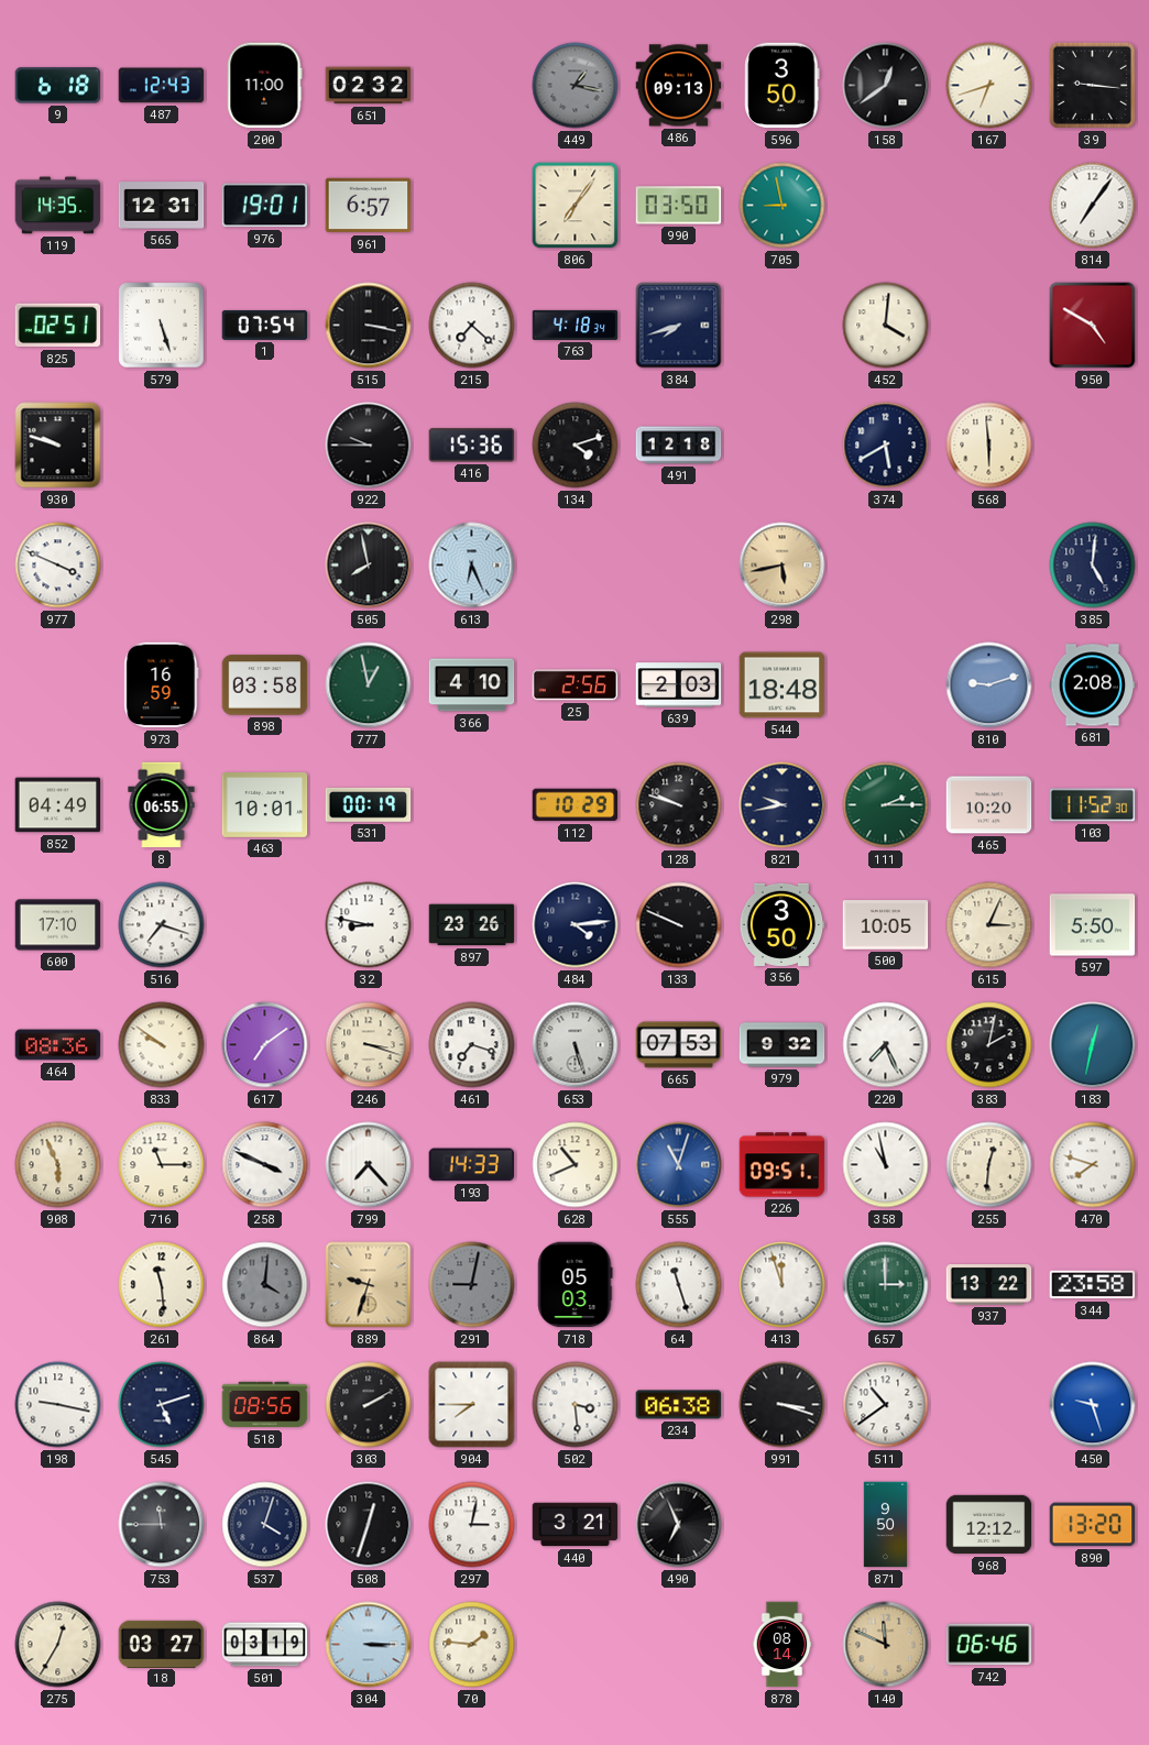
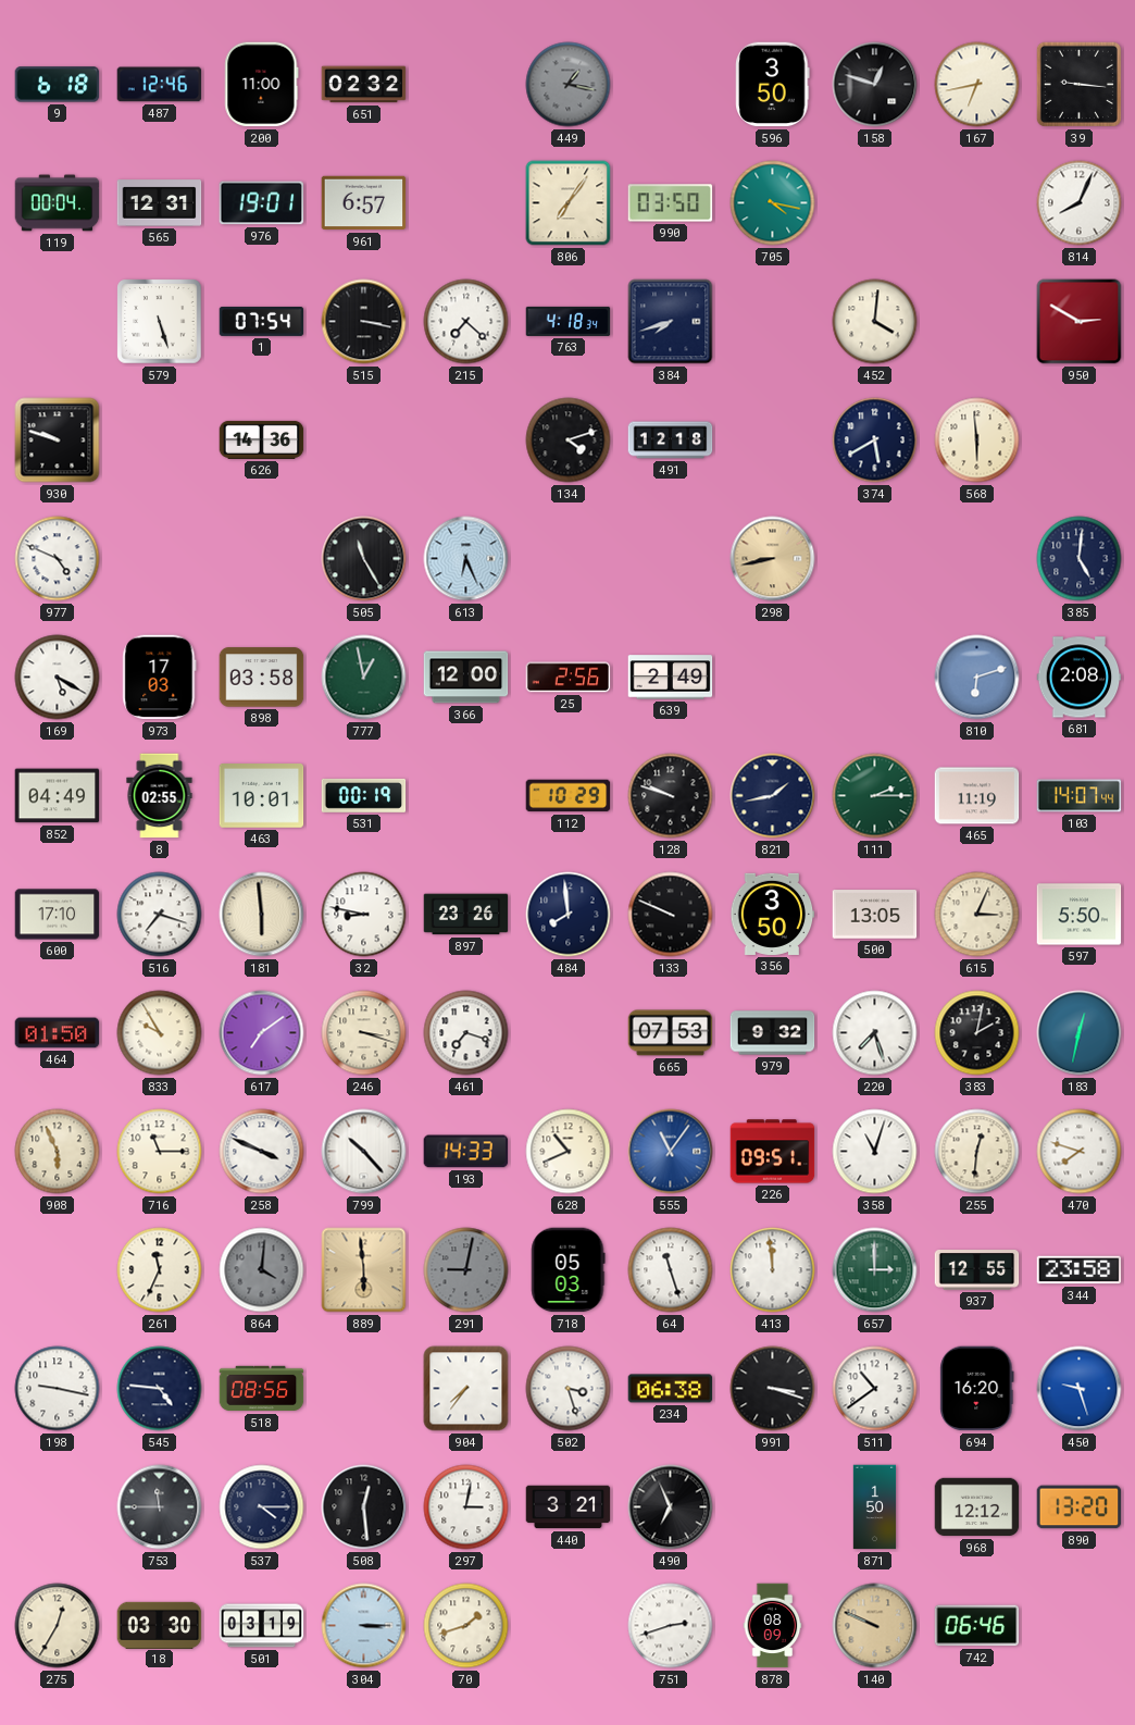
487: 12:43 -> 12:46 (160, 85)
486: 09:13 -> none (679, 86)
158: 12:39 -> 12:48 (875, 85)
167: 6:42 -> 6:43 (977, 85)
119: 14:35 -> 00:04 (58, 203)
705: 8:58 -> 4:17 (773, 203)
814: 7:06 -> 8:04 (1080, 203)
825: 02:51 -> none (58, 326)
950: 4:50 -> 2:50 (1080, 322)
626: none -> 14:36 (262, 439)
922: 9:45 -> none (369, 446)
416: 15:36 -> none (472, 446)
977: 3:49 -> 4:49 (58, 559)
505: 7:58 -> 11:25 (364, 559)
298: 5:43 -> 8:43 (773, 559)
169: none -> 5:20 (58, 678)
973: 16:59 -> 17:03 (160, 678)
366: 4:10 -> 12:00 (466, 678)
639: 2:03 -> 2:49 (671, 678)
544: 18:48 -> none (783, 685)
810: 9:12 -> 6:12 (977, 678)
8: 06:55 -> 02:55 (160, 796)
821: 9:43 -> 1:43 (773, 796)
465: 10:20 -> 11:19 (977, 796)
103: 11:52 -> 14:07 (1080, 796)
181: none -> 5:59 (262, 915)
484: 4:14 -> 7:59 (569, 915)
500: 10:05 -> 13:05 (875, 915)
464: 08:36 -> 01:50 (58, 1033)
833: 9:51 -> 9:55 (160, 1033)
653: 5:27 -> none (576, 1045)
220: 7:26 -> 7:27 (875, 1033)
799: 7:23 -> 10:23 (364, 1152)
555: 11:03 -> 11:06 (671, 1152)
358: 10:58 -> 11:03 (875, 1152)
261: 11:29 -> 11:34 (160, 1270)
889: 9:33 -> 5:59 (364, 1270)
413: 11:57 -> 11:59 (773, 1270)
937: 13:22 -> 12:55 (977, 1270)
545: 5:12 -> 4:46 (160, 1389)
303: 2:10 -> none (369, 1405)
904: 7:45 -> 7:36 (466, 1389)
502: 3:29 -> 3:27 (569, 1389)
694: none -> 16:20 (977, 1389)
537: 4:03 -> 4:15 (262, 1507)
508: 12:33 -> 12:29 (364, 1507)
871: 9:50 -> 1:50 (875, 1507)
18: 03:27 -> 03:30 (160, 1625)
70: 1:46 -> 1:42 (466, 1626)
751: none -> 2:42 (671, 1626)
878: 08:14 -> 08:09 (773, 1626)
140: 11:49 -> 9:49 (875, 1626)
